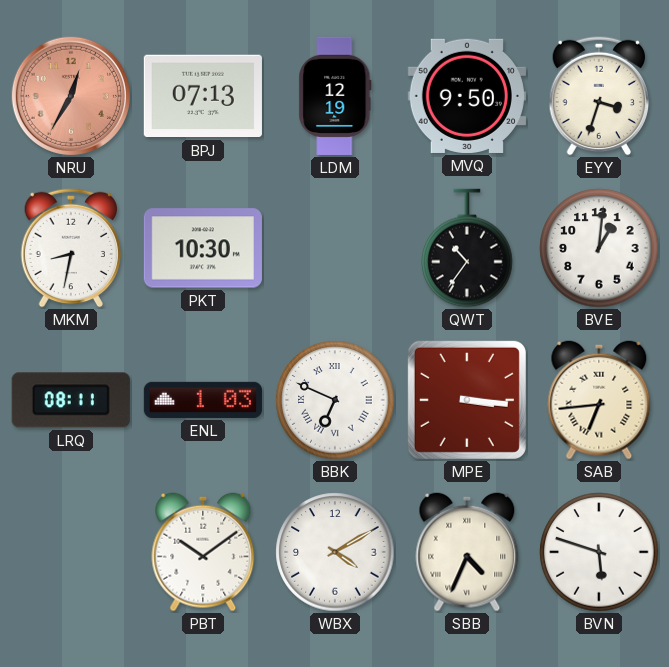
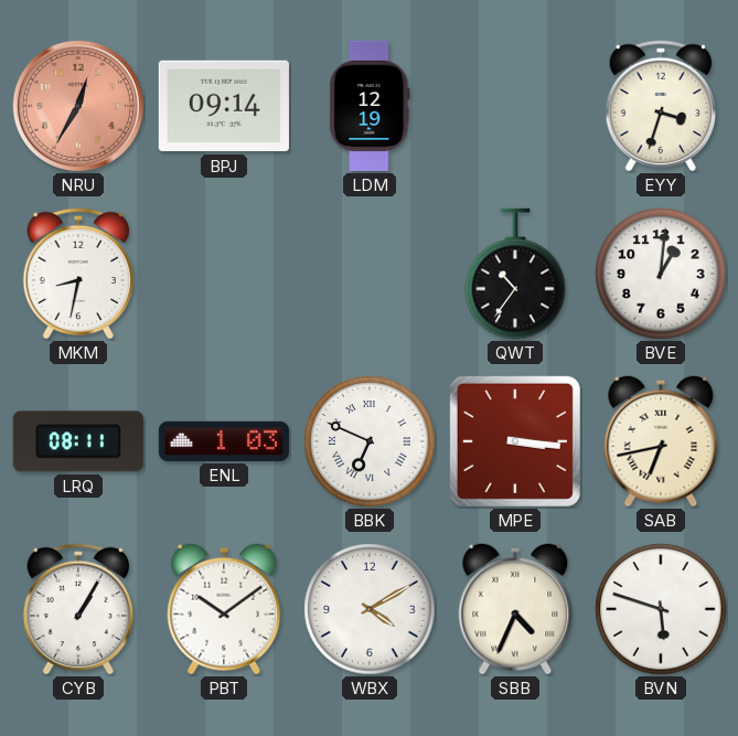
BPJ: 07:13 -> 09:14 (224, 106)
MVQ: 9:50 -> none (467, 96)
PKT: 10:30 -> none (203, 248)
SAB: 6:44 -> 6:43 (661, 441)
CYB: none -> 1:05 (78, 609)
